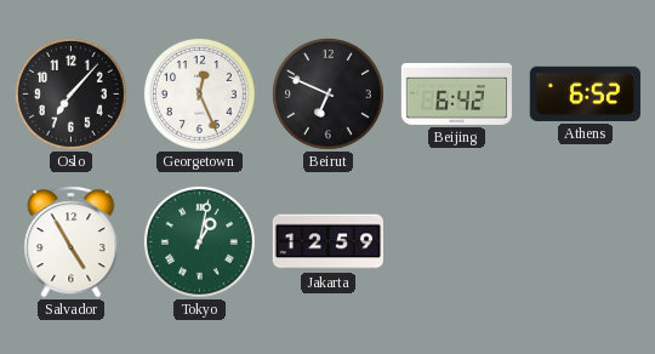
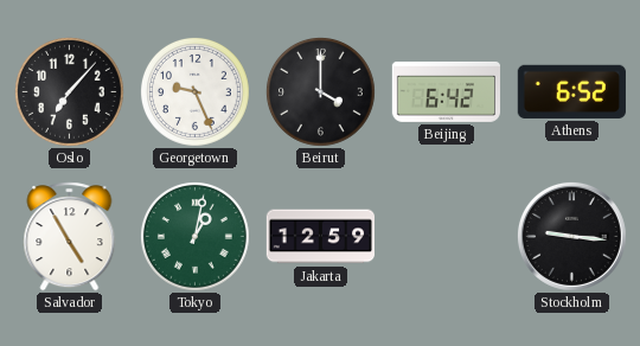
Georgetown: 12:26 -> 9:26 (194, 91)
Beirut: 6:49 -> 4:00 (320, 91)
Stockholm: none -> 9:16 (571, 236)
